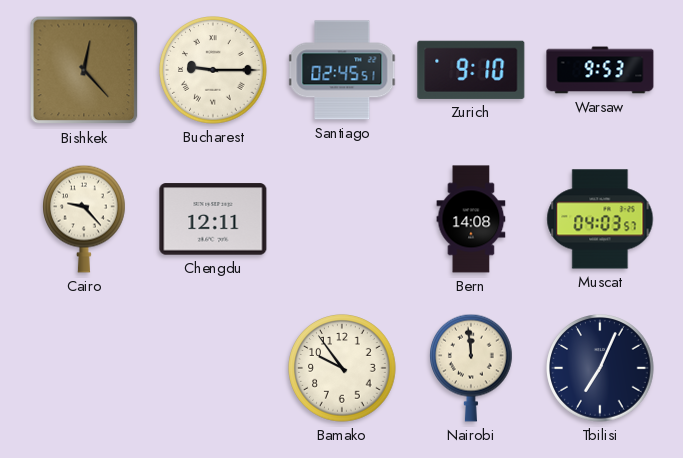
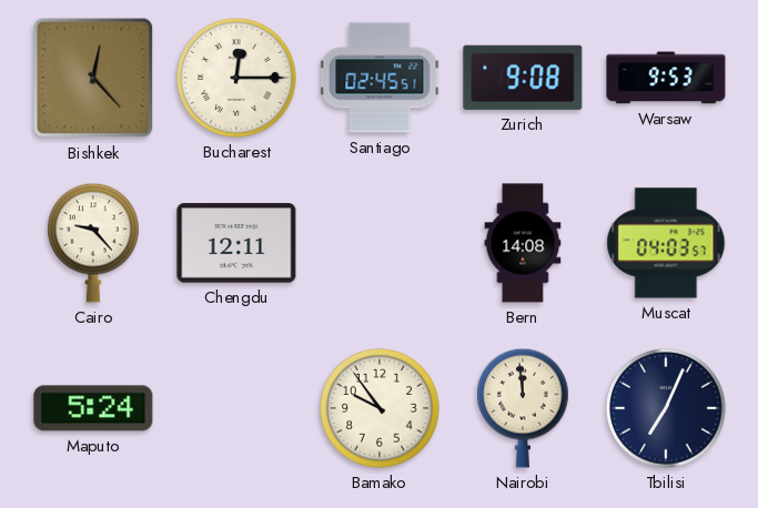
Bucharest: 9:15 -> 12:15 (236, 78)
Zurich: 9:10 -> 9:08 (523, 78)
Maputo: none -> 5:24 (93, 408)
